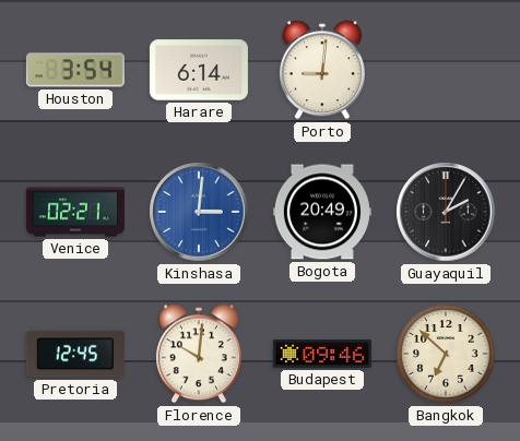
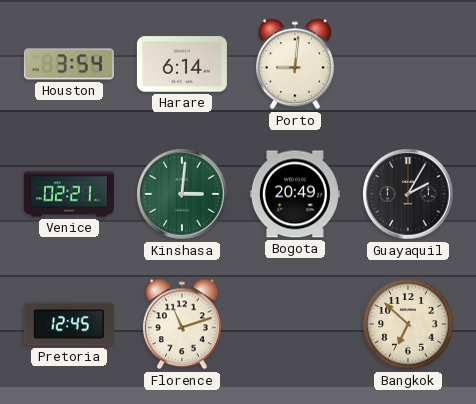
Kinshasa dial: blue -> green (182, 194)
Florence: 10:01 -> 11:12 (182, 324)
Budapest: 09:46 -> none (322, 354)
